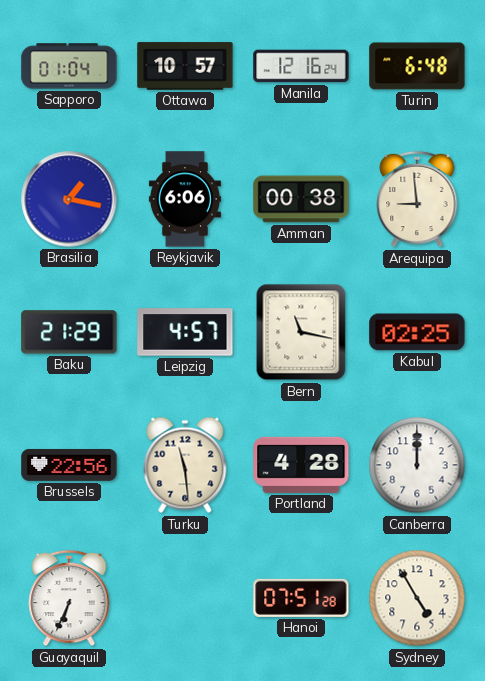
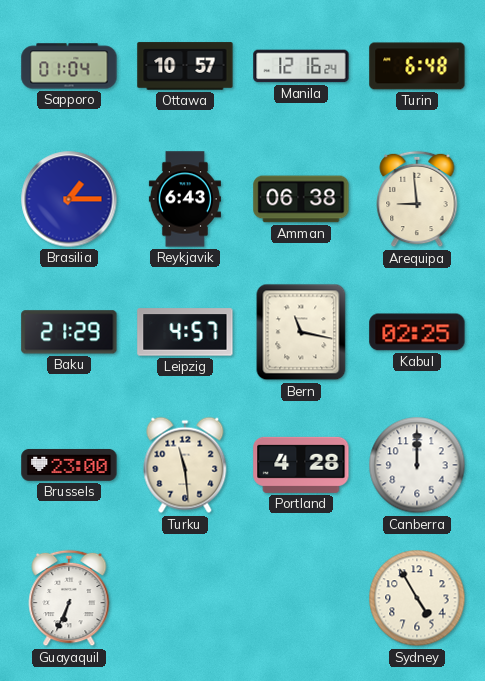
Brasilia: 1:17 -> 1:15 (69, 199)
Reykjavik: 6:06 -> 6:43 (185, 199)
Amman: 00:38 -> 06:38 (301, 199)
Brussels: 22:56 -> 23:00 (69, 465)
Hanoi: 07:51 -> none (301, 598)
